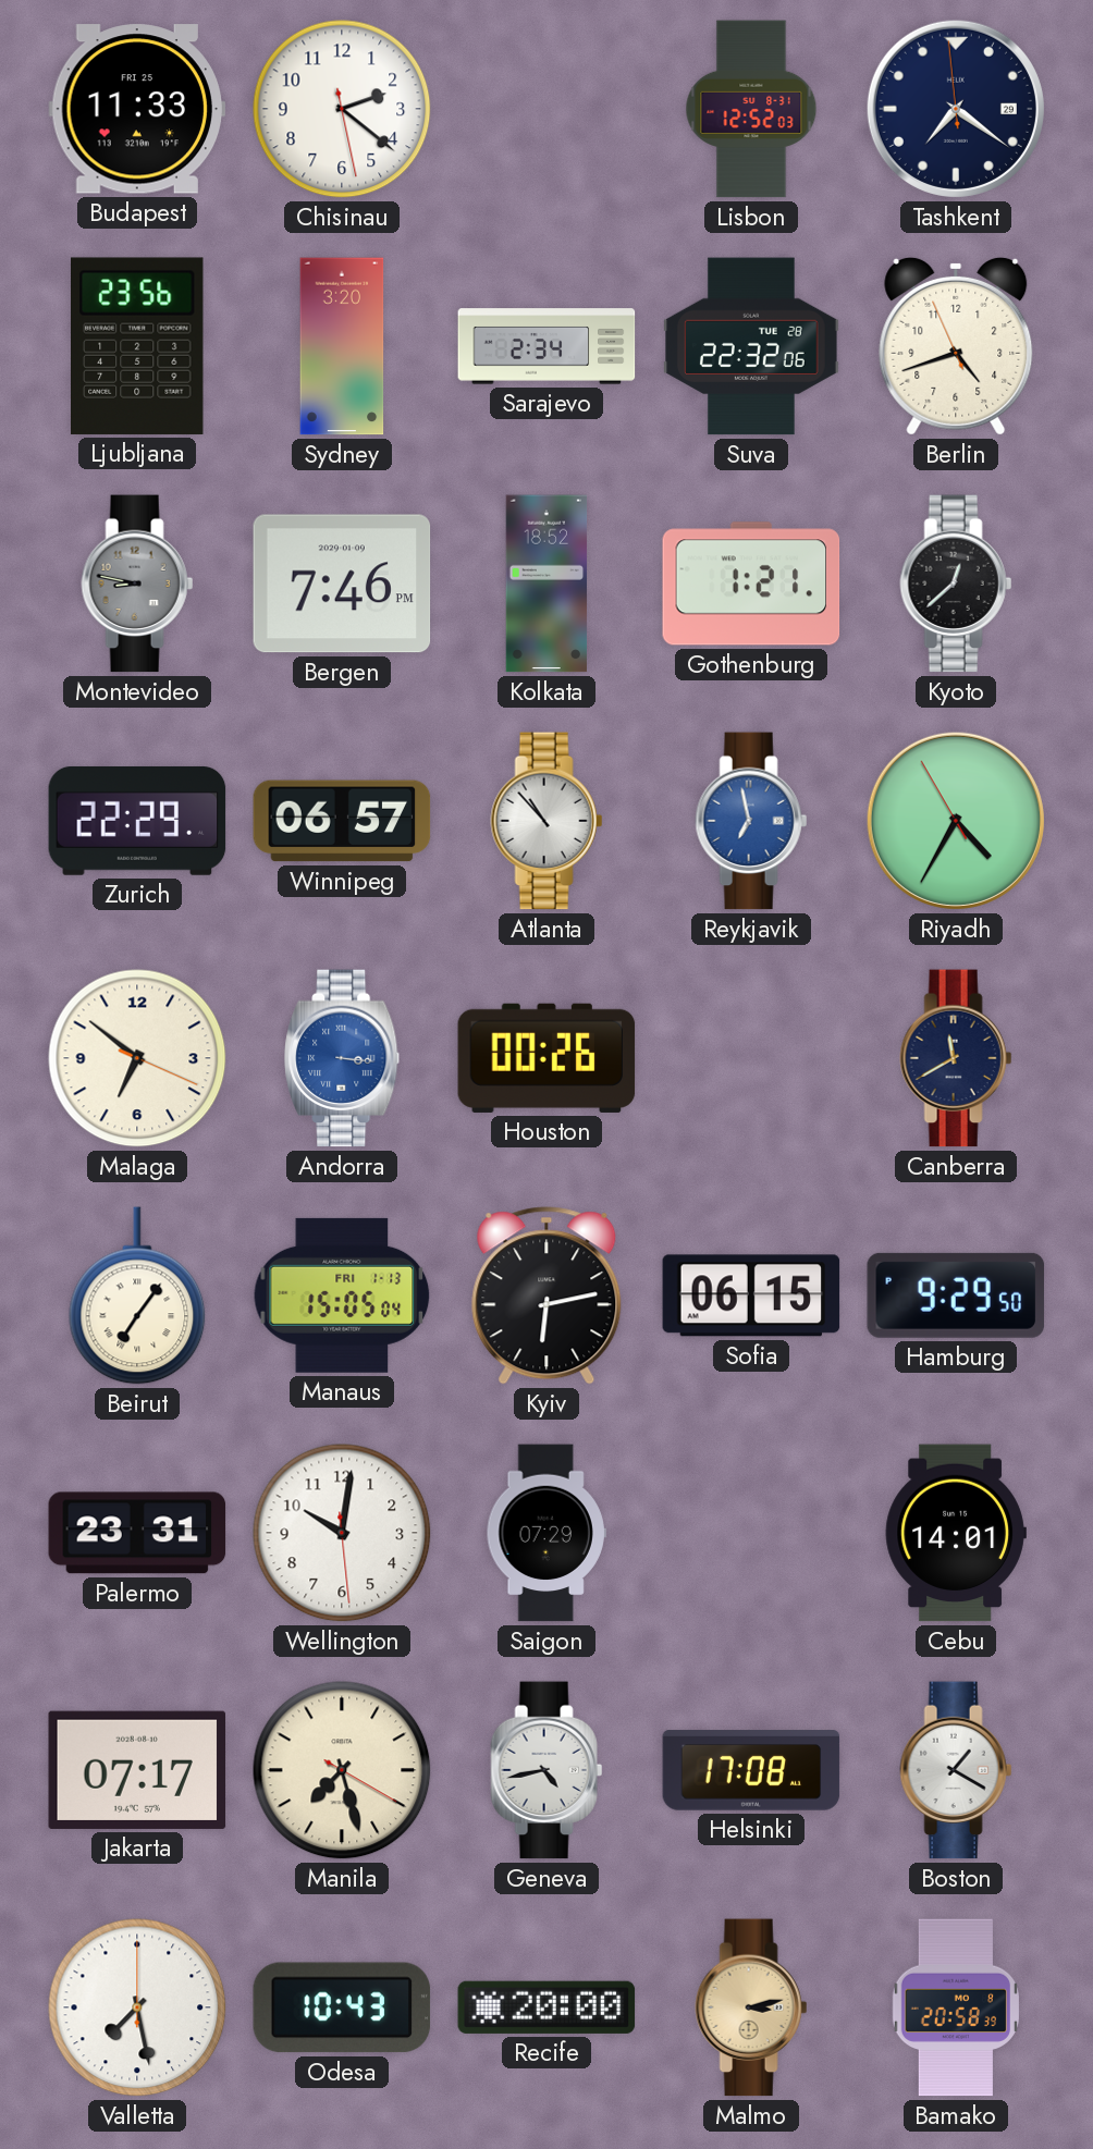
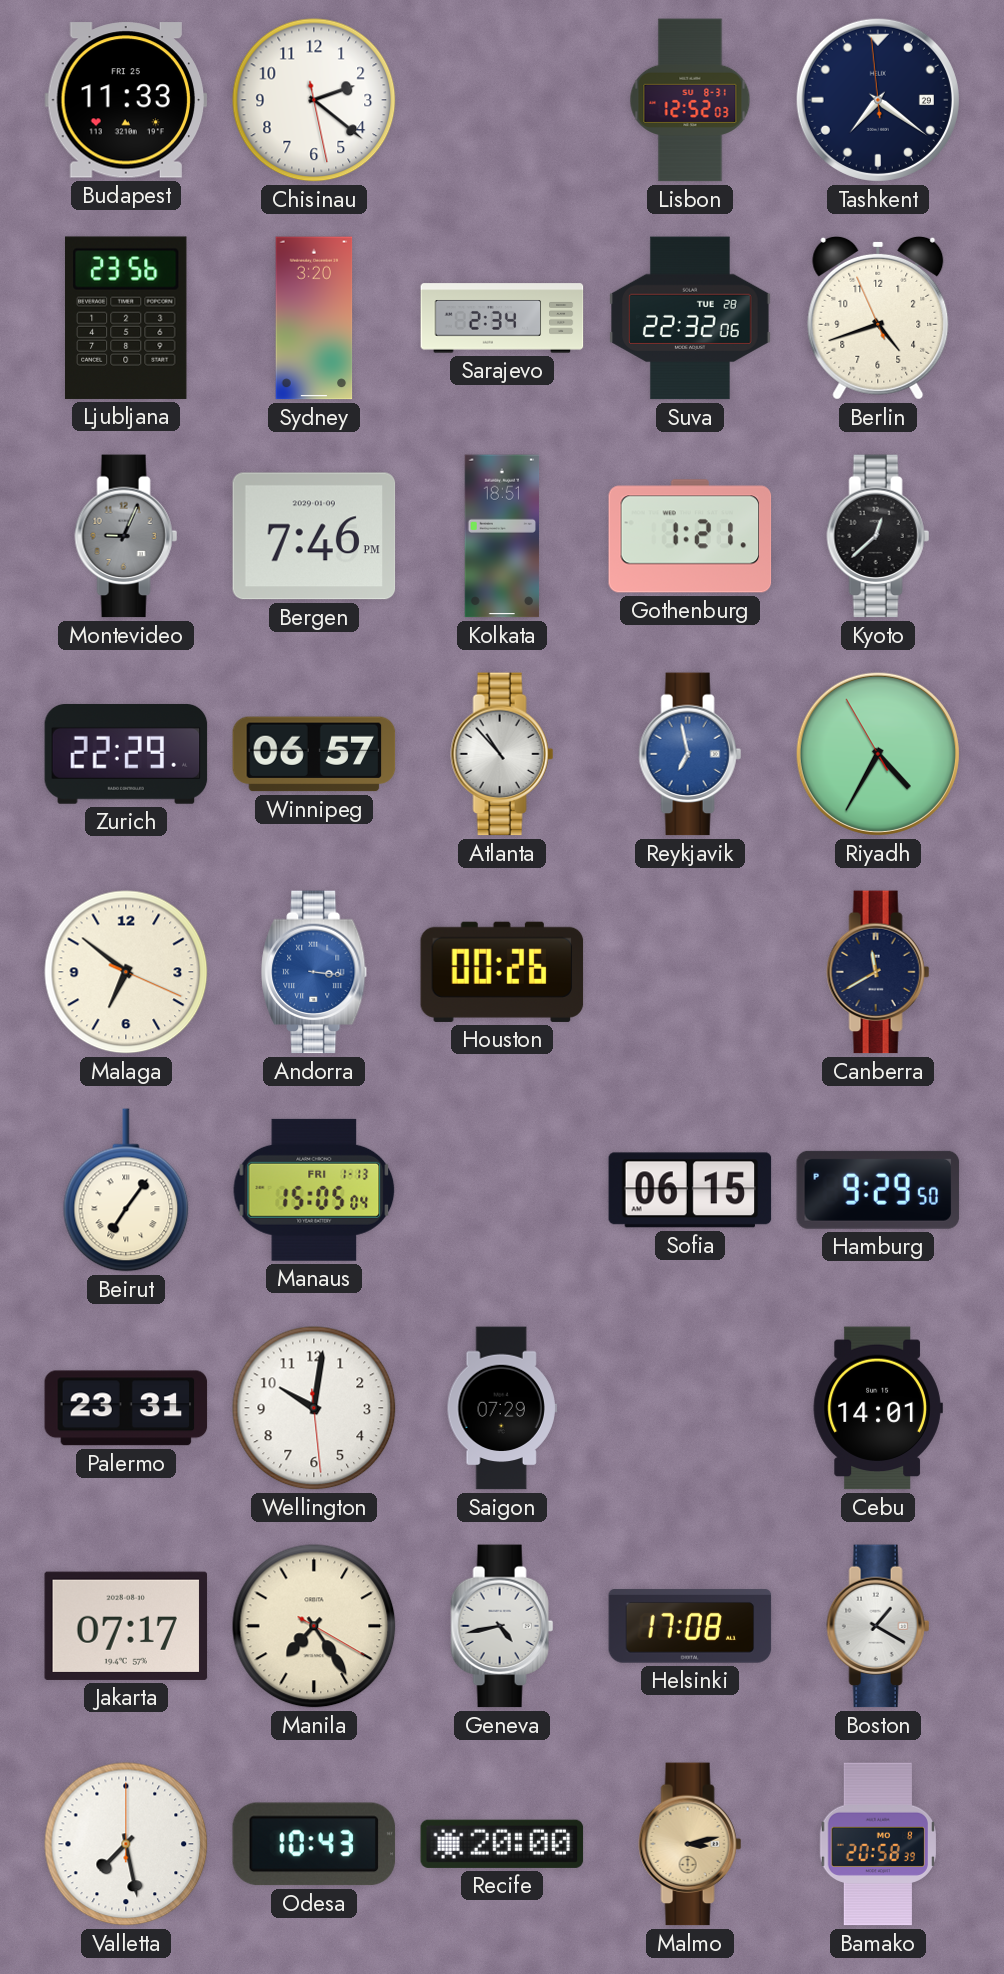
Montevideo: 8:47 -> 9:04 (126, 536)
Kolkata: 18:52 -> 18:51 (502, 536)
Kyiv: 6:13 -> none (546, 1295)
Manila: 7:27 -> 7:24 (314, 1626)
